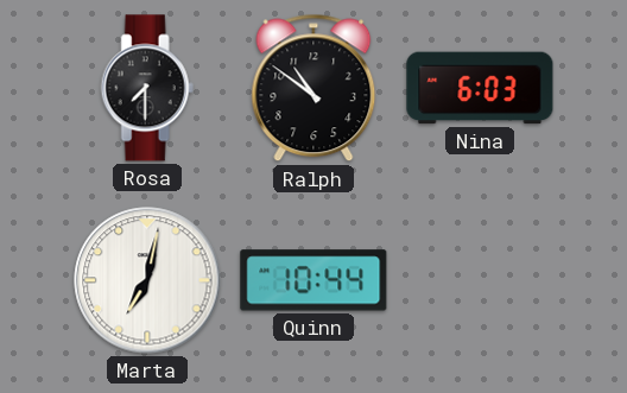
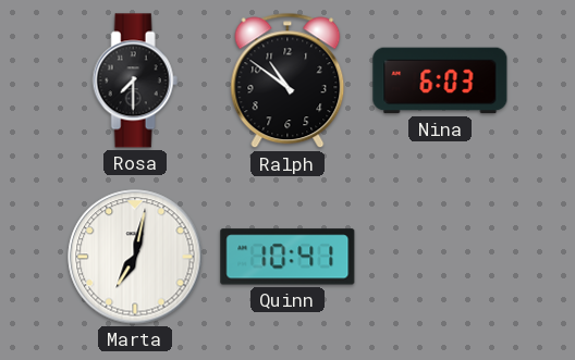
Quinn: 10:44 -> 10:41 (287, 257)
